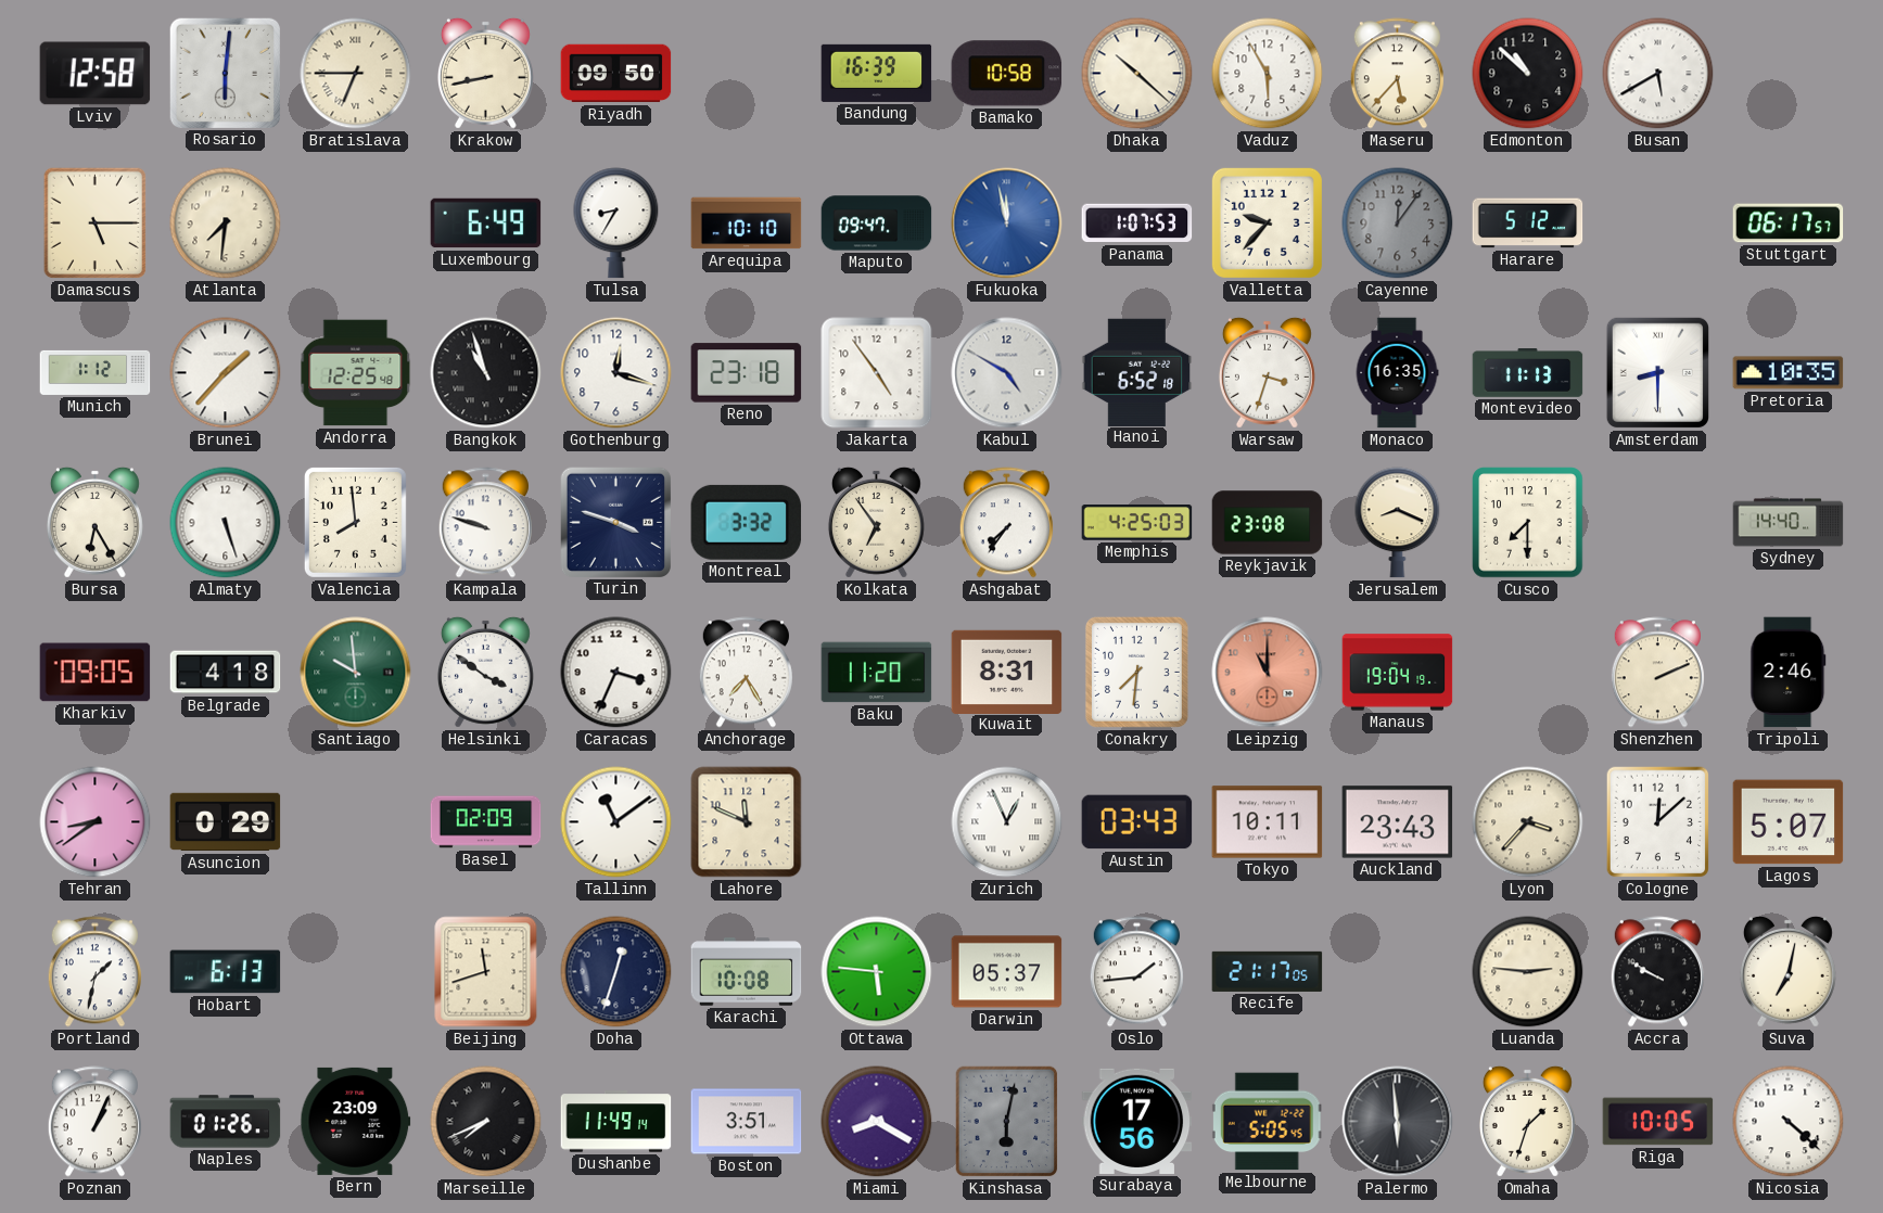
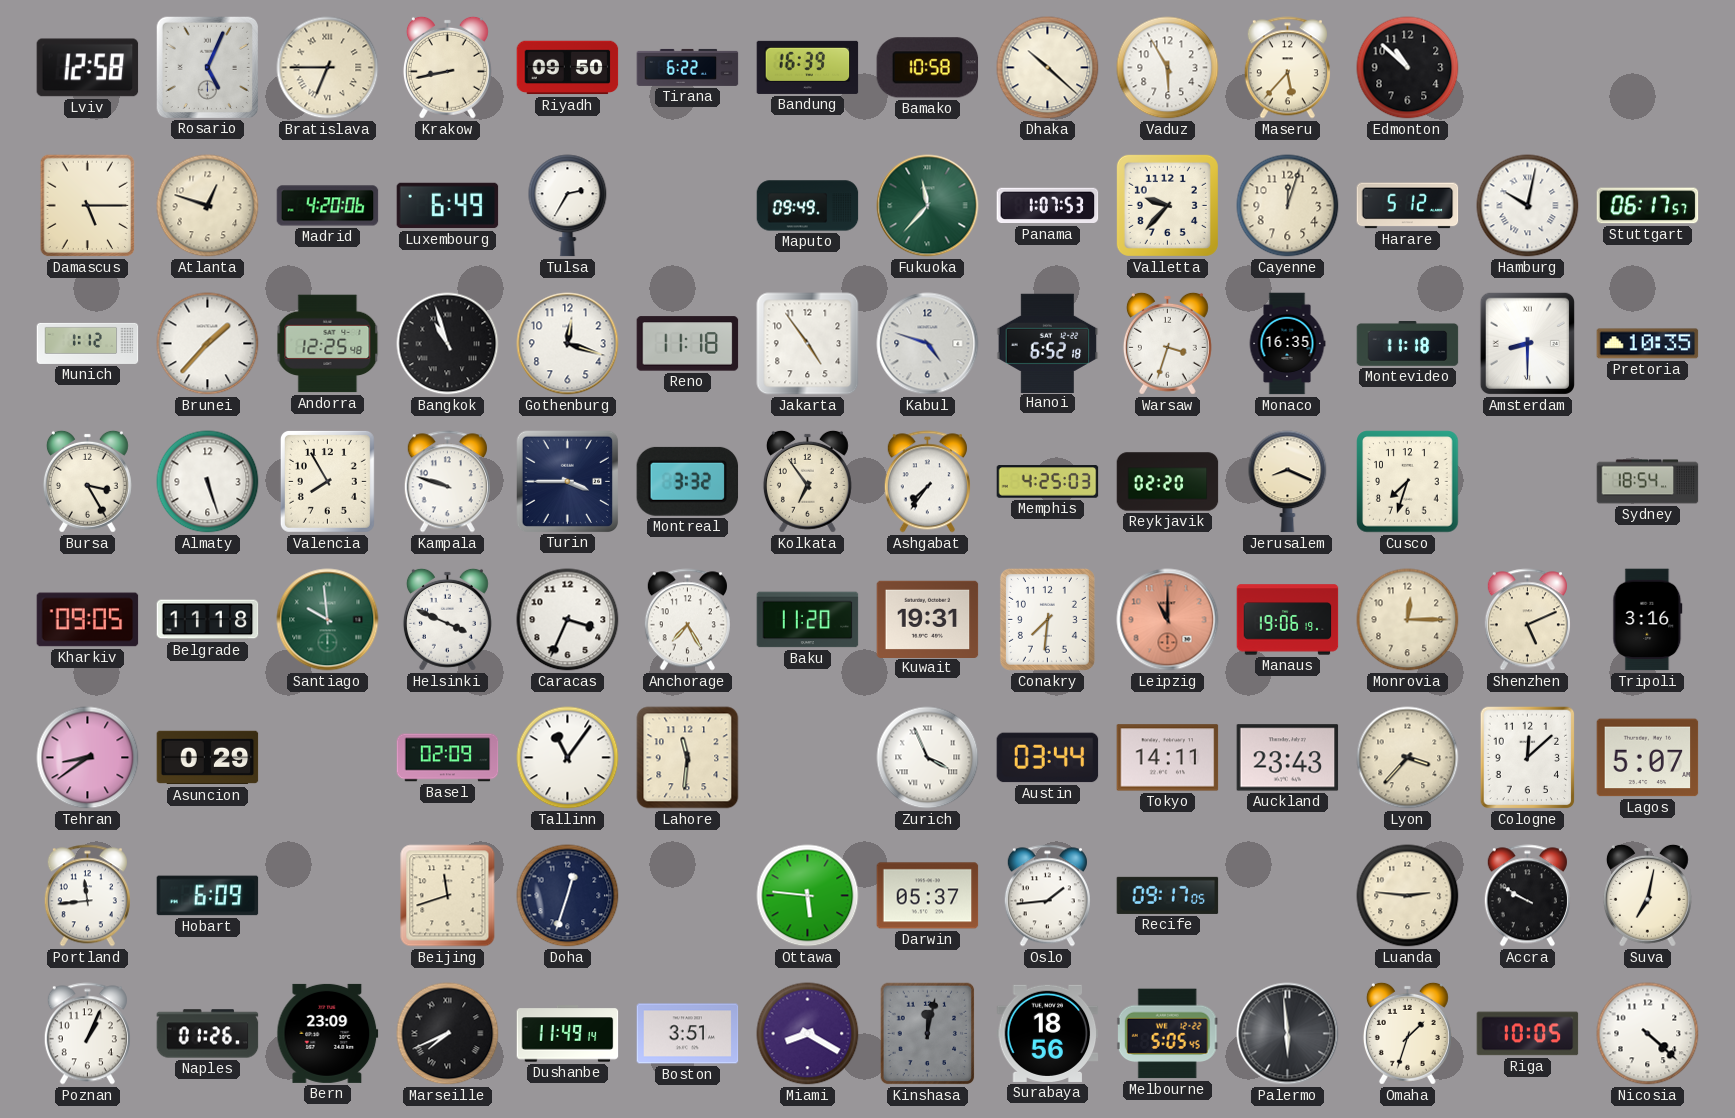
Rosario: 6:01 -> 5:04 (207, 67)
Tirana: none -> 6:22 (688, 67)
Busan: 5:40 -> none (1658, 74)
Atlanta: 7:31 -> 12:48 (208, 206)
Madrid: none -> 4:20 (328, 206)
Tulsa: 8:35 -> 2:35 (568, 206)
Arequipa: 10:10 -> none (747, 224)
Maputo: 09:47 -> 09:49 (808, 206)
Fukuoka: 11:58 -> 11:37 (928, 206)
Fukuoka dial: blue -> green (928, 206)
Cayenne: 12:06 -> 12:03 (1288, 206)
Cayenne dial: grey -> cream (1288, 206)
Hamburg: none -> 10:02 (1528, 206)
Reno: 23:18 -> 11:18 (688, 344)
Kabul: 4:50 -> 4:48 (928, 344)
Montevideo: 11:13 -> 11:18 (1408, 344)
Bursa: 6:25 -> 3:25 (87, 481)
Valencia: 7:59 -> 7:55 (327, 481)
Turin: 3:48 -> 3:45 (567, 481)
Reykjavik: 23:08 -> 02:20 (1168, 482)
Cusco: 7:30 -> 7:33 (1408, 482)
Sydney: 14:40 -> 18:54 (1648, 482)
Belgrade: 4:18 -> 11:18 (208, 620)
Helsinki: 3:51 -> 3:49 (447, 619)
Kuwait: 8:31 -> 19:31 (928, 619)
Manaus: 19:04 -> 19:06 (1288, 620)
Monrovia: none -> 12:15 (1408, 620)
Shenzhen: 2:11 -> 5:11 (1527, 620)
Tripoli: 2:46 -> 3:16 (1648, 620)
Tallinn: 11:09 -> 11:06 (568, 758)
Lahore: 11:49 -> 11:31 (688, 758)
Zurich: 12:56 -> 3:56 (928, 758)
Austin: 03:43 -> 03:44 (1048, 758)
Tokyo: 10:11 -> 14:11 (1168, 758)
Portland: 1:32 -> 11:44 (87, 896)
Hobart: 6:13 -> 6:09 (208, 896)
Karachi: 10:08 -> none (747, 972)
Recife: 21:17 -> 09:17 (1168, 895)
Kinshasa: 6:02 -> 12:02 (928, 1034)
Surabaya: 17:56 -> 18:56 (1048, 1033)
